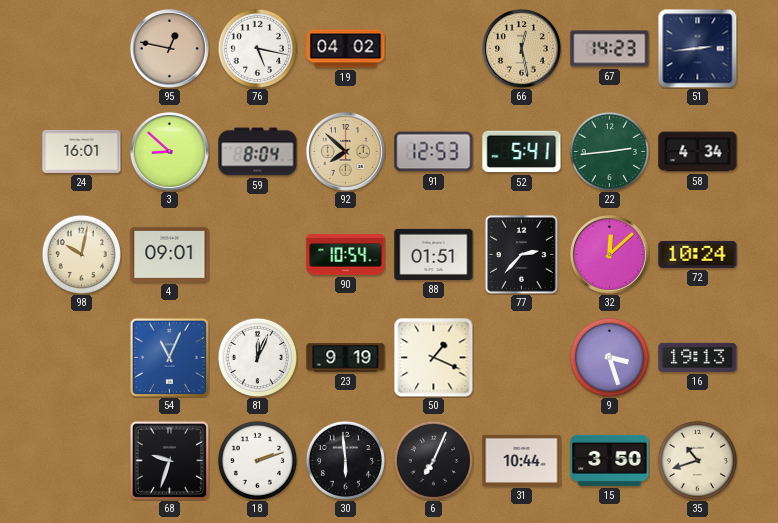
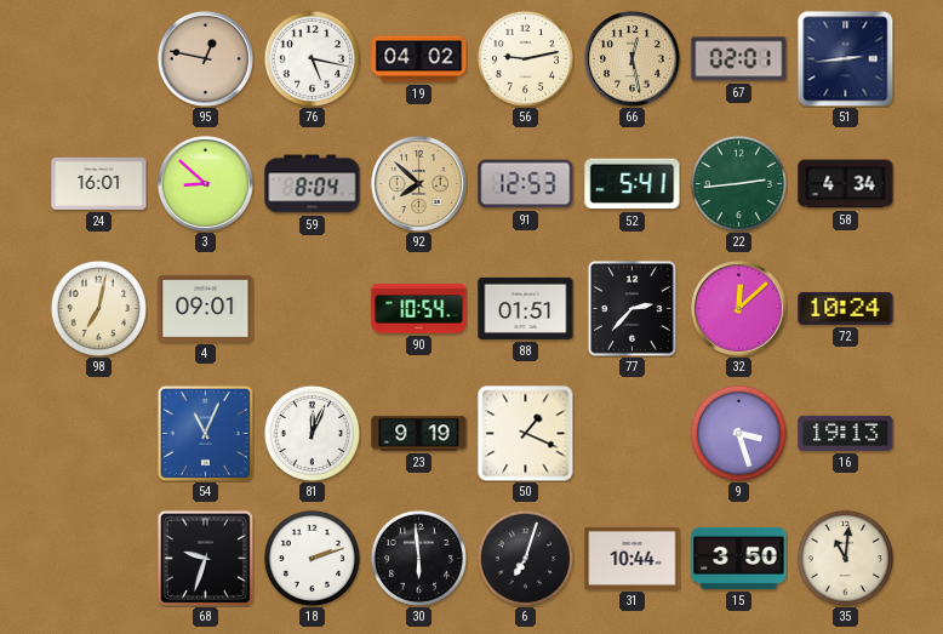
56: none -> 9:13 (525, 58)
67: 14:23 -> 02:01 (739, 59)
98: 10:02 -> 7:02 (98, 308)
6: 7:04 -> 7:03 (525, 558)
35: 10:42 -> 11:01 (845, 558)
